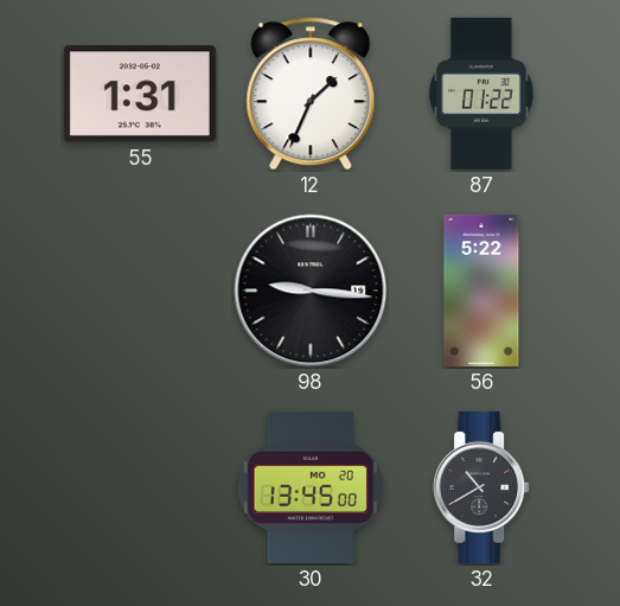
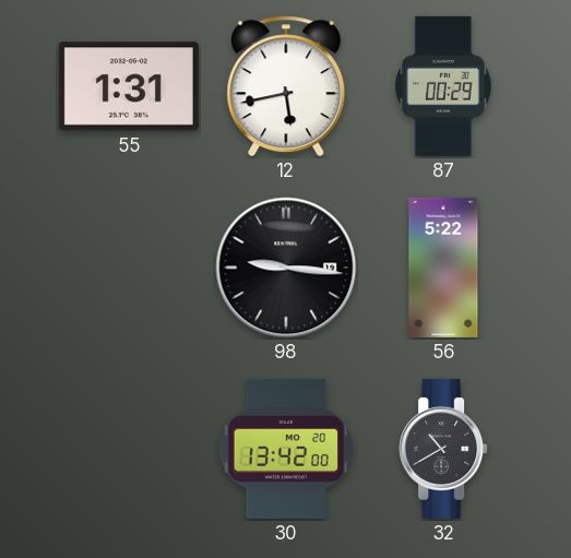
12: 1:34 -> 5:43 (286, 86)
87: 01:22 -> 00:29 (444, 86)
30: 13:45 -> 13:42 (285, 449)
